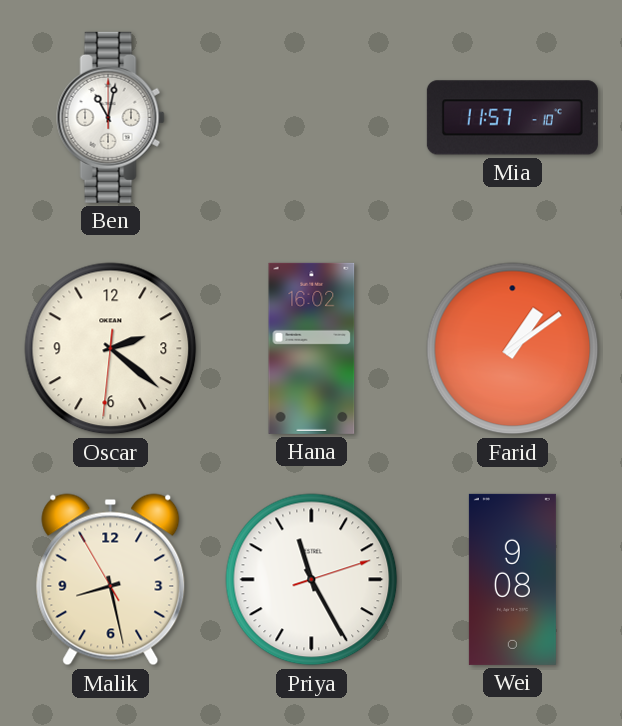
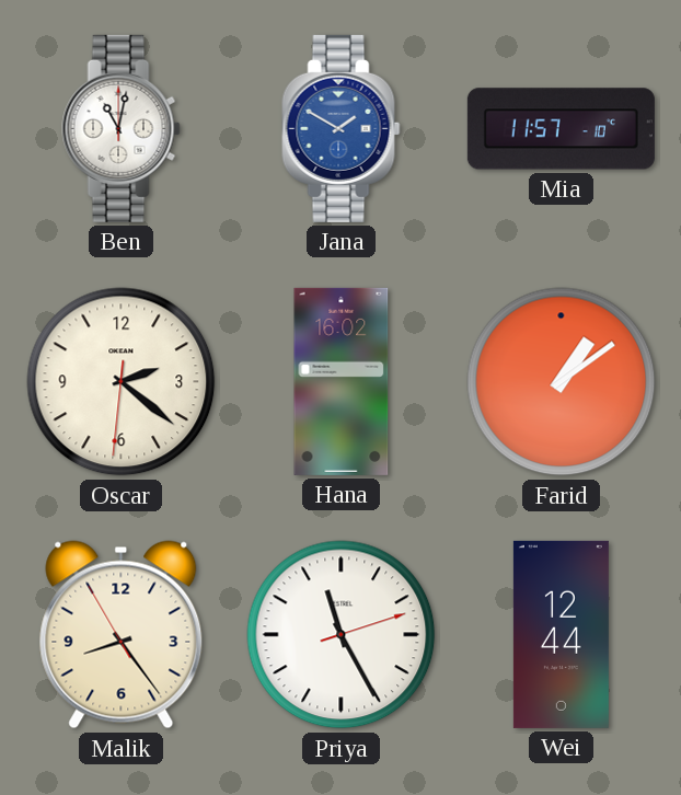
Jana: none -> 1:50 (342, 128)
Malik: 8:27 -> 8:23 (122, 635)
Wei: 9:08 -> 12:44 (561, 634)
